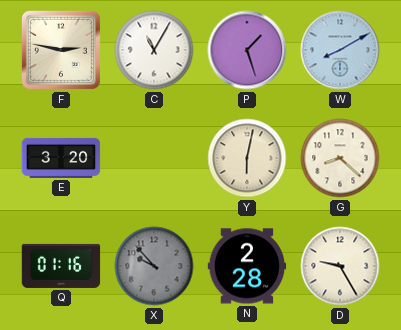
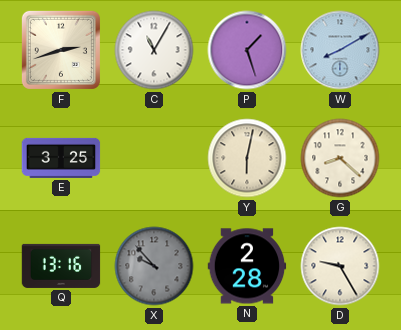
F: 2:47 -> 2:42 (61, 50)
E: 3:20 -> 3:25 (61, 158)
Q: 01:16 -> 13:16 (61, 266)
